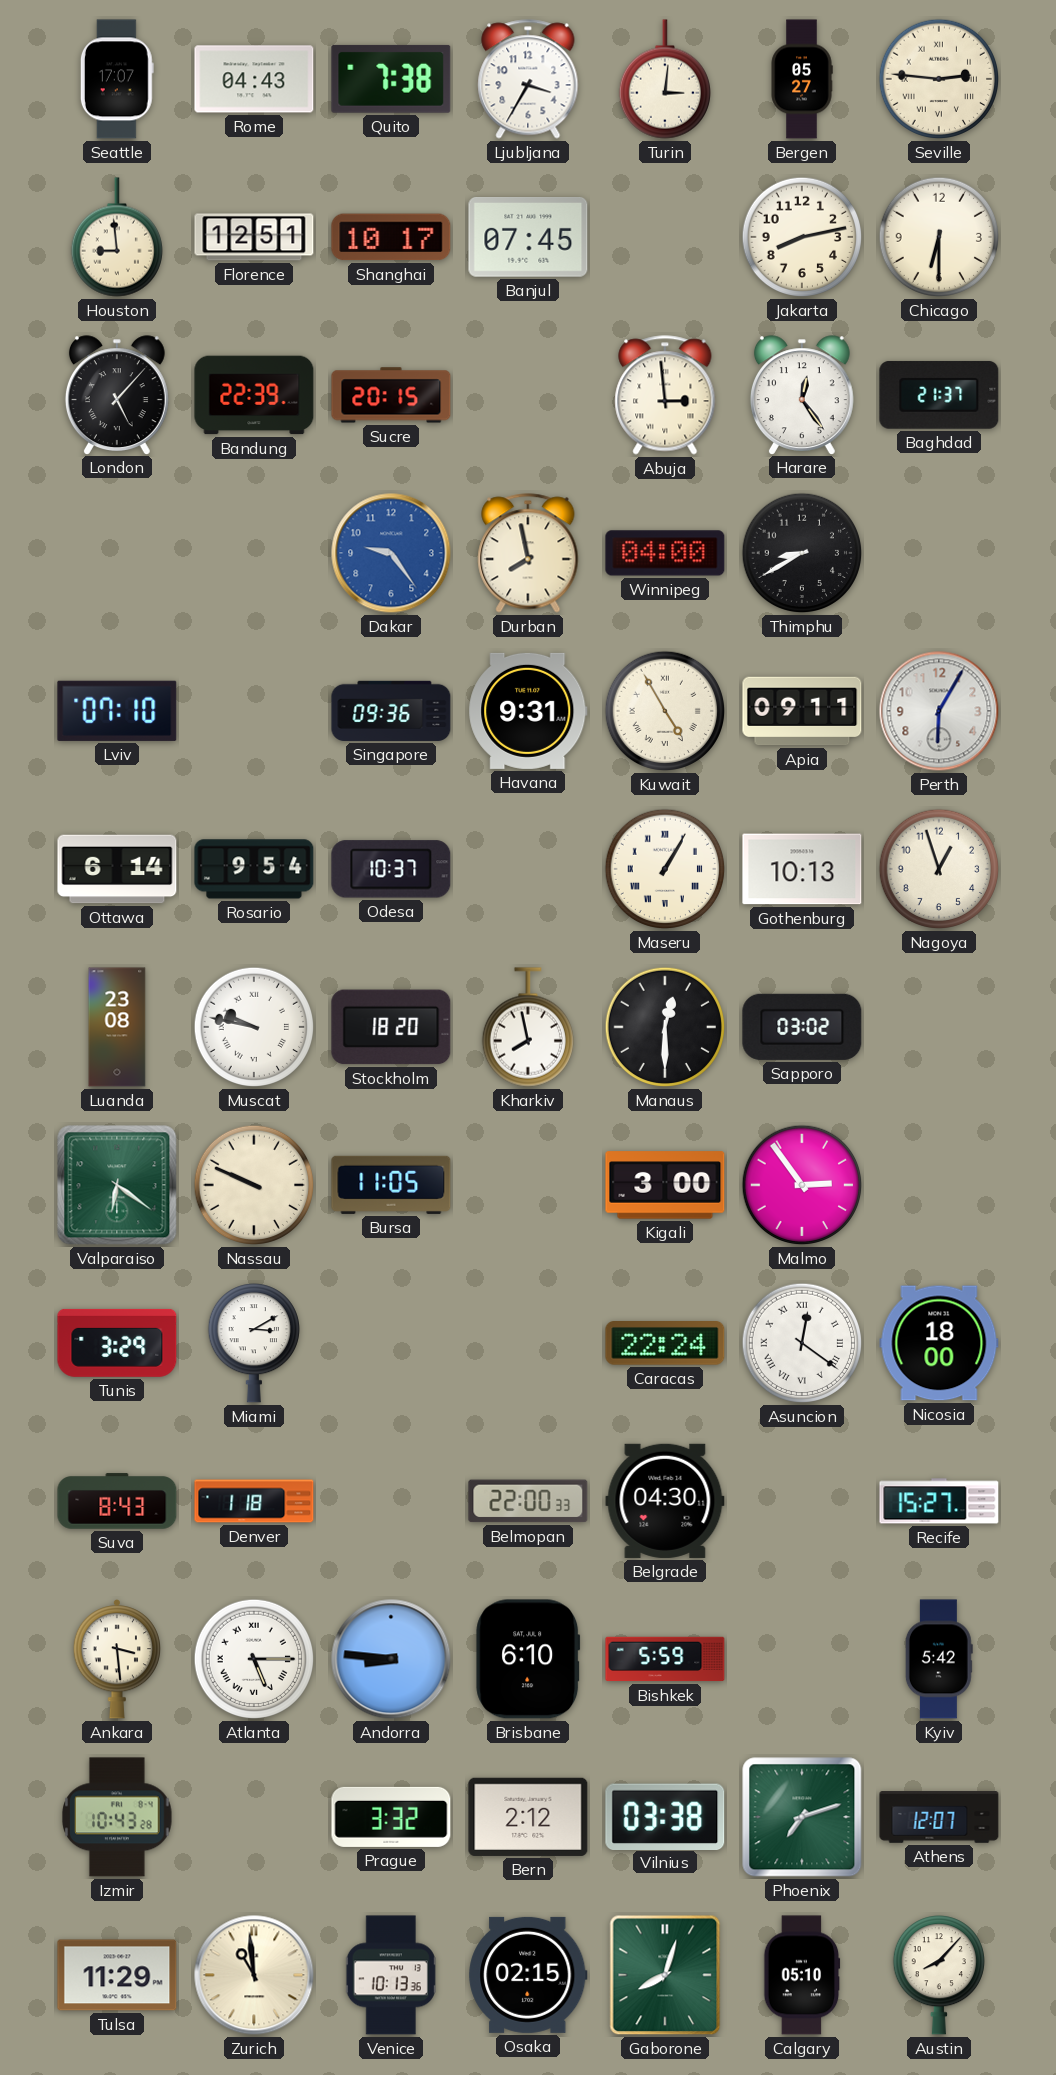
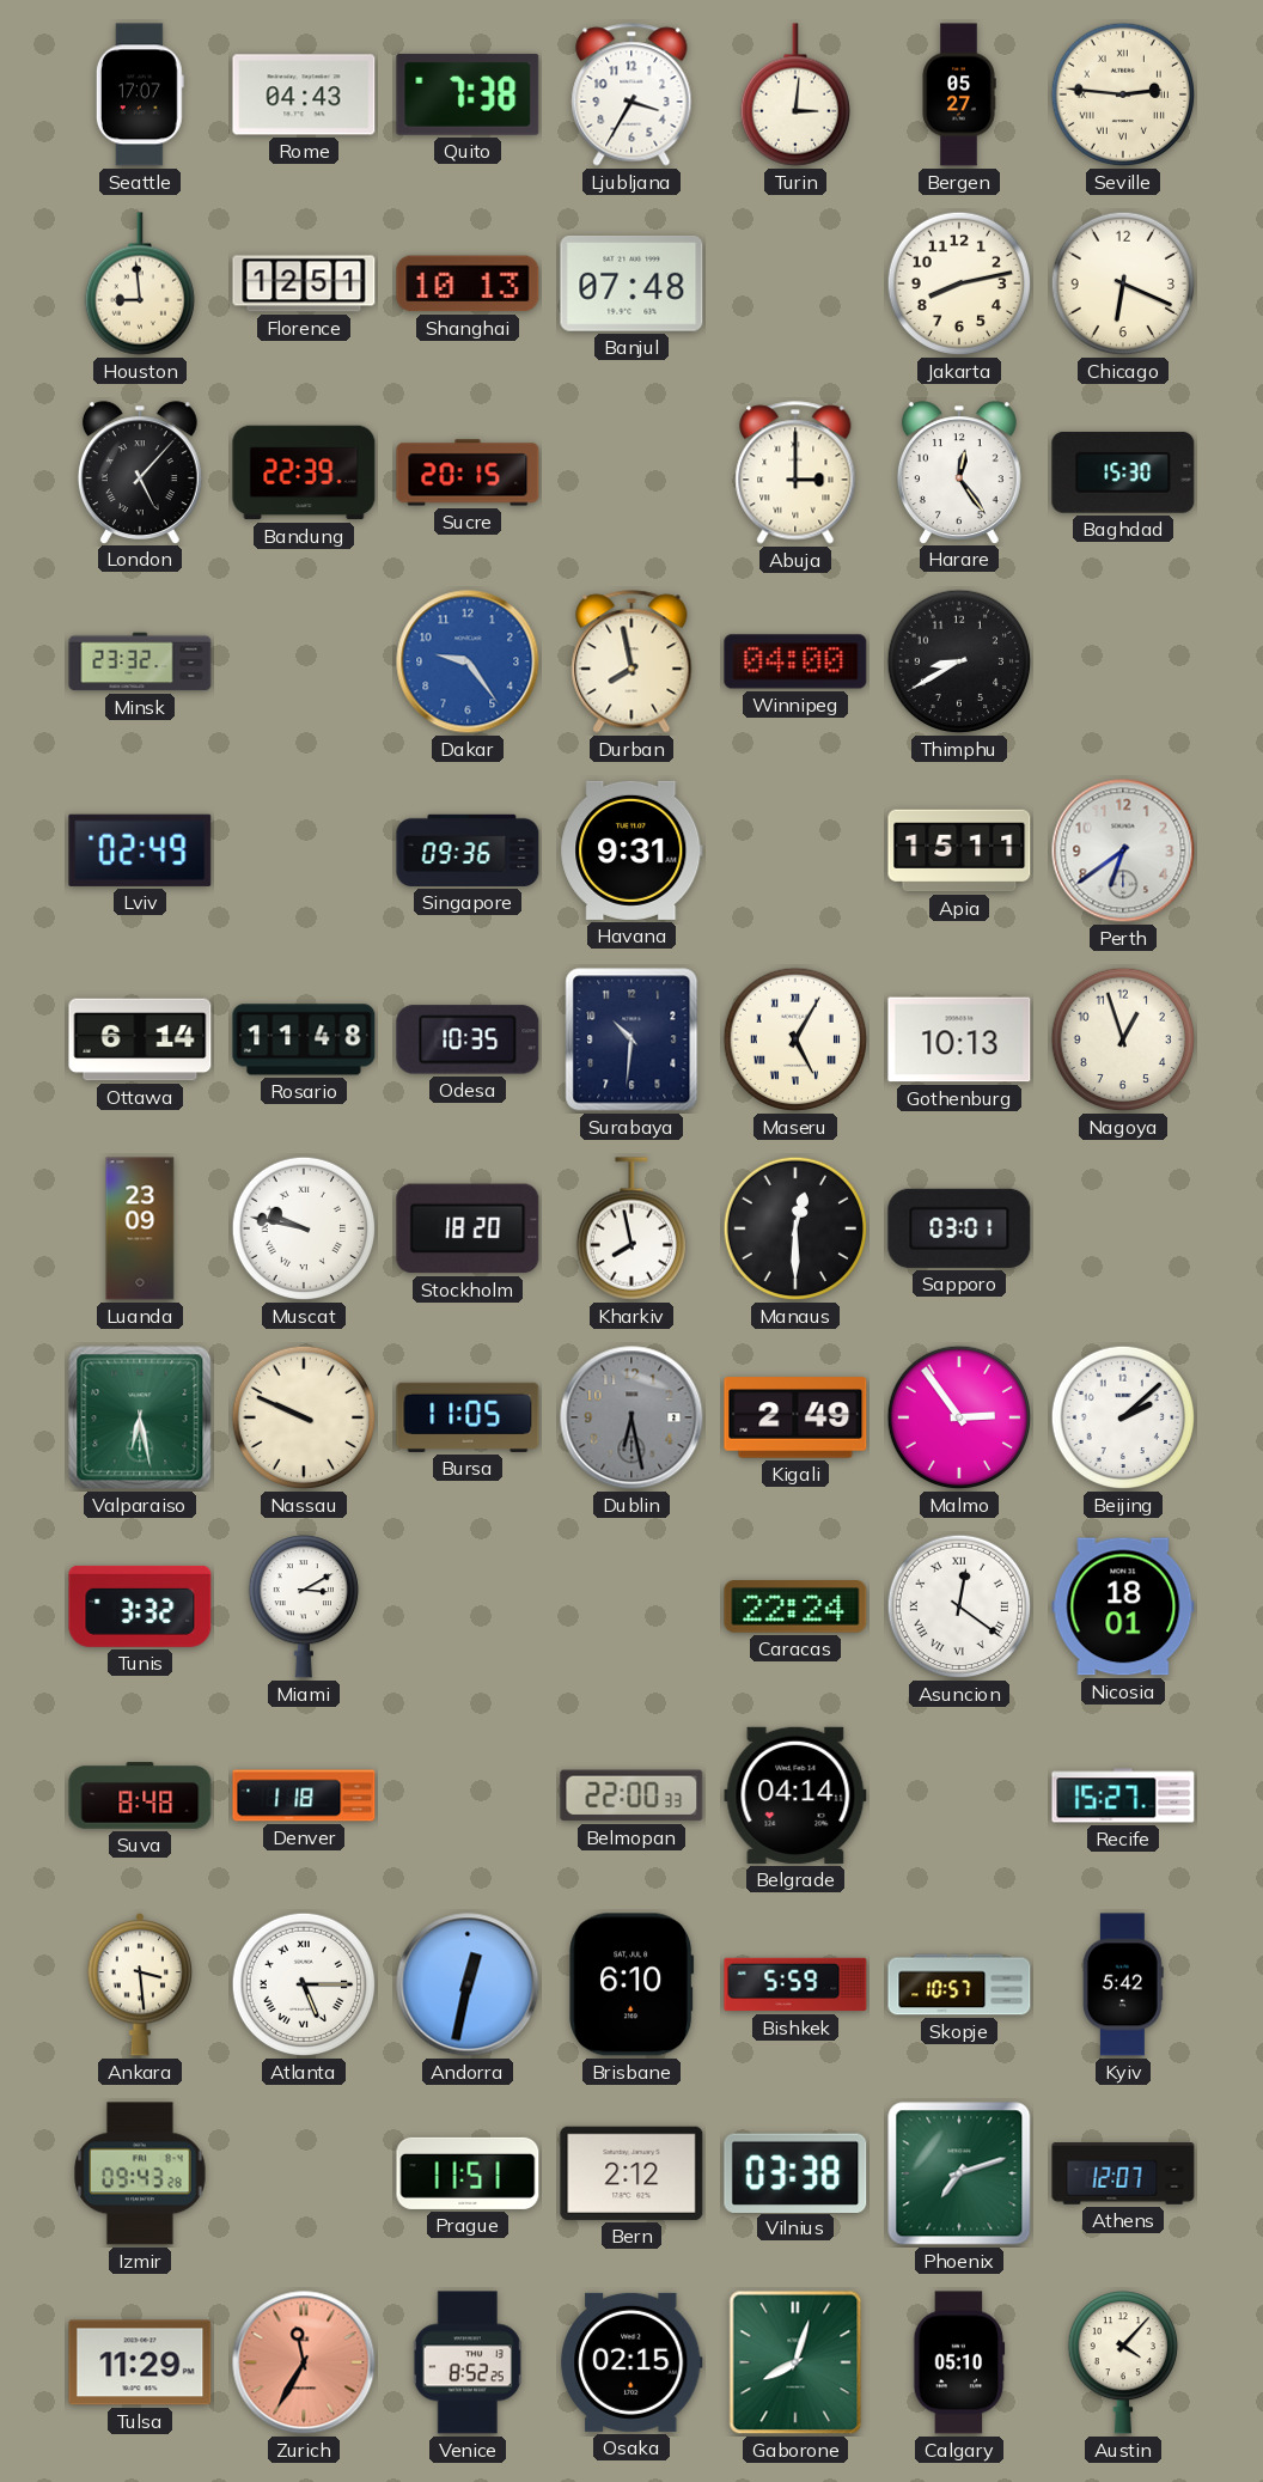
Shanghai: 10:17 -> 10:13 (468, 283)
Banjul: 07:45 -> 07:48 (631, 285)
Chicago: 6:30 -> 6:19 (1123, 283)
Abuja: 2:59 -> 3:00 (795, 472)
Baghdad: 21:37 -> 15:30 (1123, 472)
Minsk: none -> 23:32 (140, 661)
Lviv: 07:10 -> 02:49 (140, 850)
Kuwait: 4:55 -> none (665, 711)
Apia: 09:11 -> 15:11 (959, 850)
Perth: 6:05 -> 6:39 (1123, 850)
Rosario: 9:54 -> 11:48 (304, 1039)
Odesa: 10:37 -> 10:35 (468, 1039)
Surabaya: none -> 10:31 (631, 1039)
Maseru: 1:05 -> 5:05 (795, 1039)
Luanda: 23:08 -> 23:09 (140, 1228)
Sapporo: 03:02 -> 03:01 (959, 1228)
Valparaiso: 6:21 -> 6:28 (140, 1417)
Dublin: none -> 6:28 (631, 1417)
Kigali: 3:00 -> 2:49 (795, 1417)
Beijing: none -> 2:08 (1123, 1417)
Tunis: 3:29 -> 3:32 (140, 1606)
Nicosia: 18:00 -> 18:01 (1123, 1606)
Suva: 8:43 -> 8:48 (140, 1795)
Belgrade: 04:30 -> 04:14 (795, 1795)
Andorra: 8:46 -> 12:32 (468, 1984)
Skopje: none -> 10:57 (959, 1984)
Izmir: 10:43 -> 09:43 (140, 2173)
Prague: 3:32 -> 11:51 (468, 2173)
Zurich: 10:59 -> 11:35 (304, 2362)
Zurich dial: cream -> salmon (304, 2362)
Venice: 10:13 -> 8:52 (468, 2362)
Austin: 8:07 -> 4:07 (1122, 2362)
